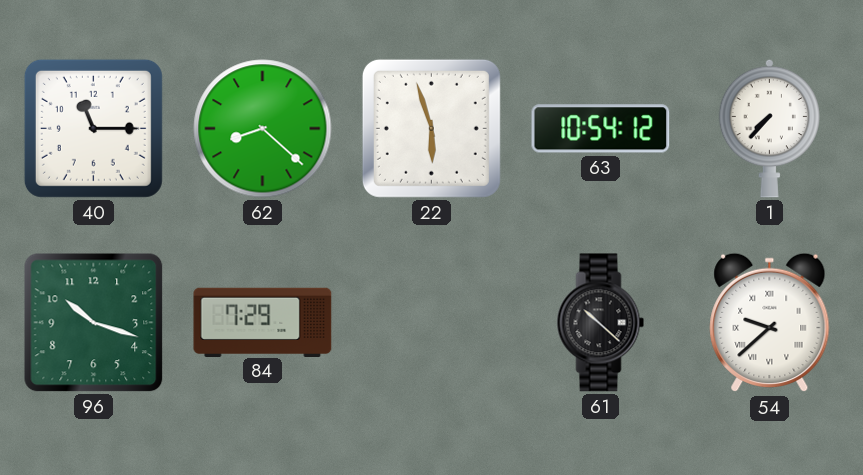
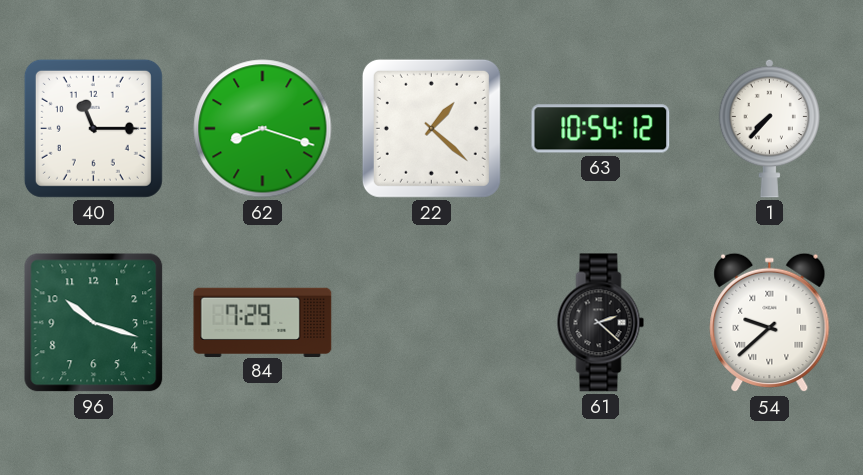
62: 8:22 -> 8:18 (263, 129)
22: 5:57 -> 1:22 (431, 128)
61: 10:22 -> 2:22 (601, 323)
